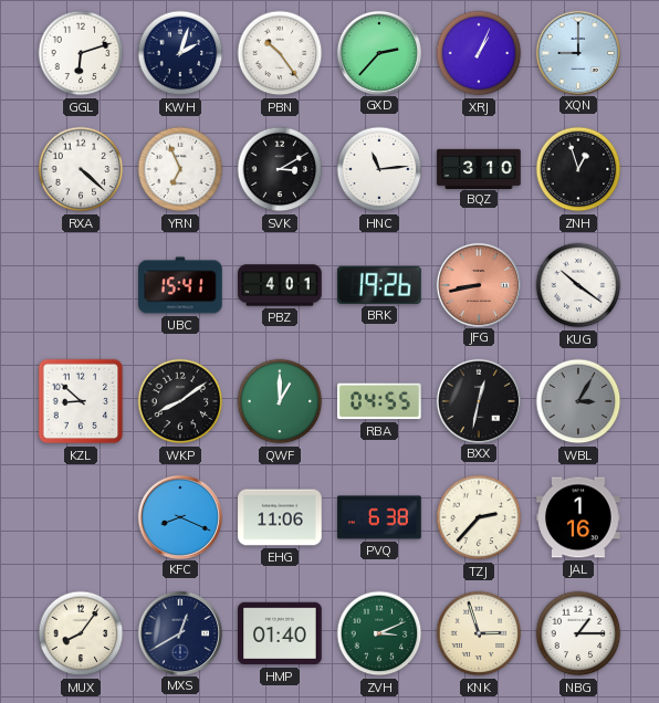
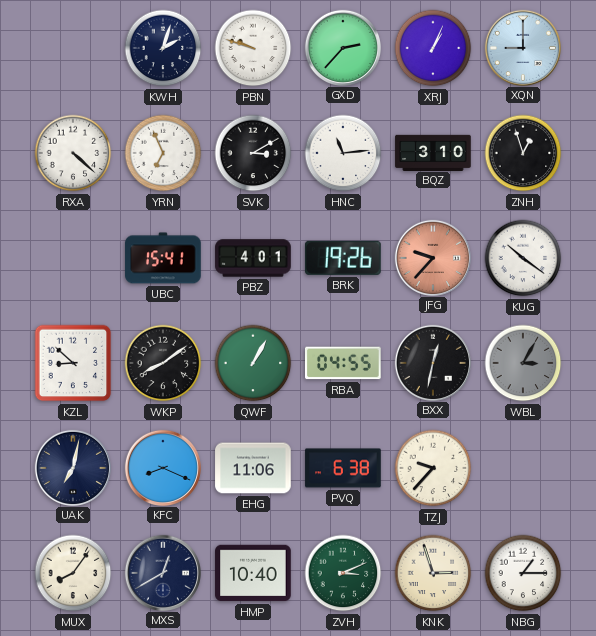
GGL: 6:12 -> none (81, 53)
PBN: 10:24 -> 9:48 (253, 48)
JFG: 8:43 -> 9:37 (432, 257)
QWF: 1:00 -> 1:05 (253, 363)
UAK: none -> 7:02 (72, 467)
TZJ: 2:37 -> 9:37 (433, 468)
JAL: 1:16 -> none (578, 517)
HMP: 01:40 -> 10:40 (253, 573)
